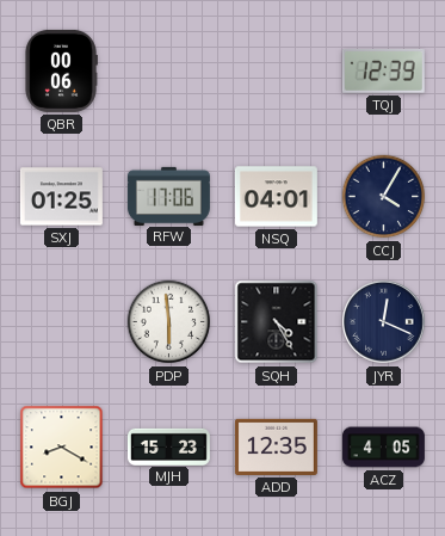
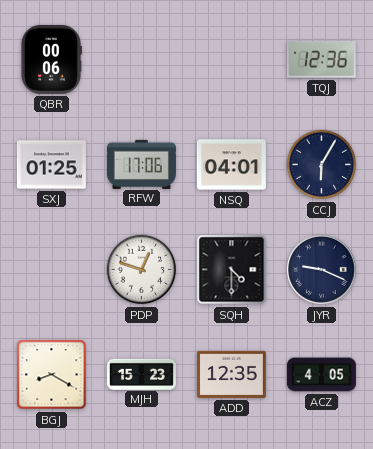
TQJ: 12:39 -> 12:36 (321, 60)
CCJ: 4:05 -> 6:05 (322, 165)
PDP: 5:59 -> 12:48 (142, 270)
SQH: 4:25 -> 4:30 (232, 270)
JYR: 12:19 -> 9:19 (322, 270)
